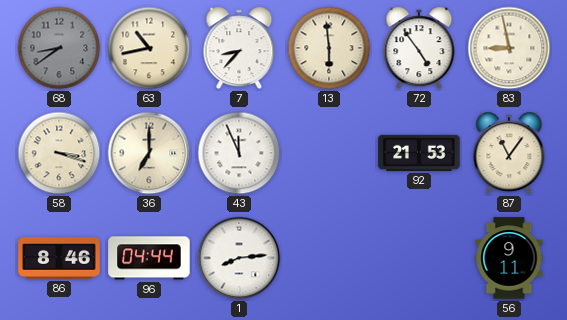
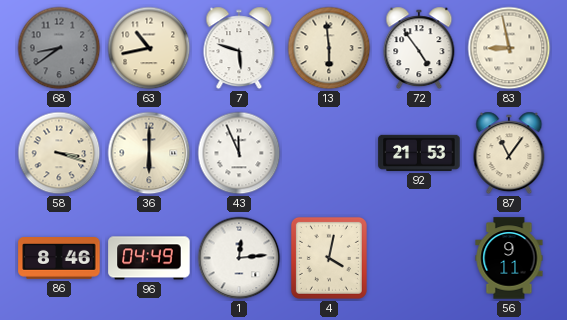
7: 8:37 -> 5:48 (239, 48)
36: 7:00 -> 6:00 (149, 153)
96: 04:44 -> 04:49 (149, 258)
1: 8:14 -> 12:14 (239, 258)
4: none -> 4:02 (329, 258)
